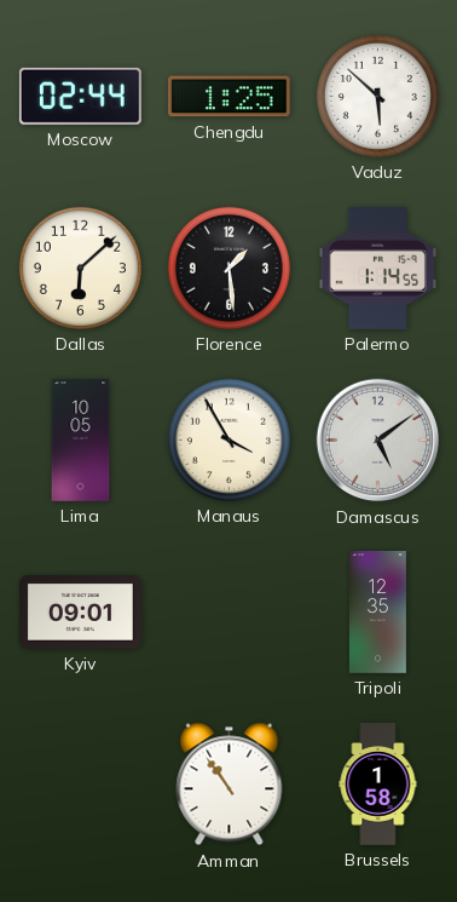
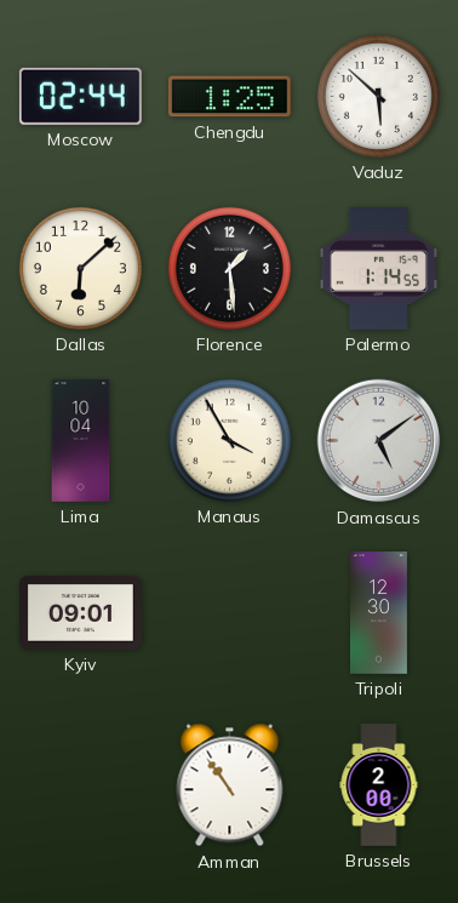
Lima: 10:05 -> 10:04 (81, 441)
Tripoli: 12:35 -> 12:30 (379, 613)
Brussels: 1:58 -> 2:00 (379, 785)
